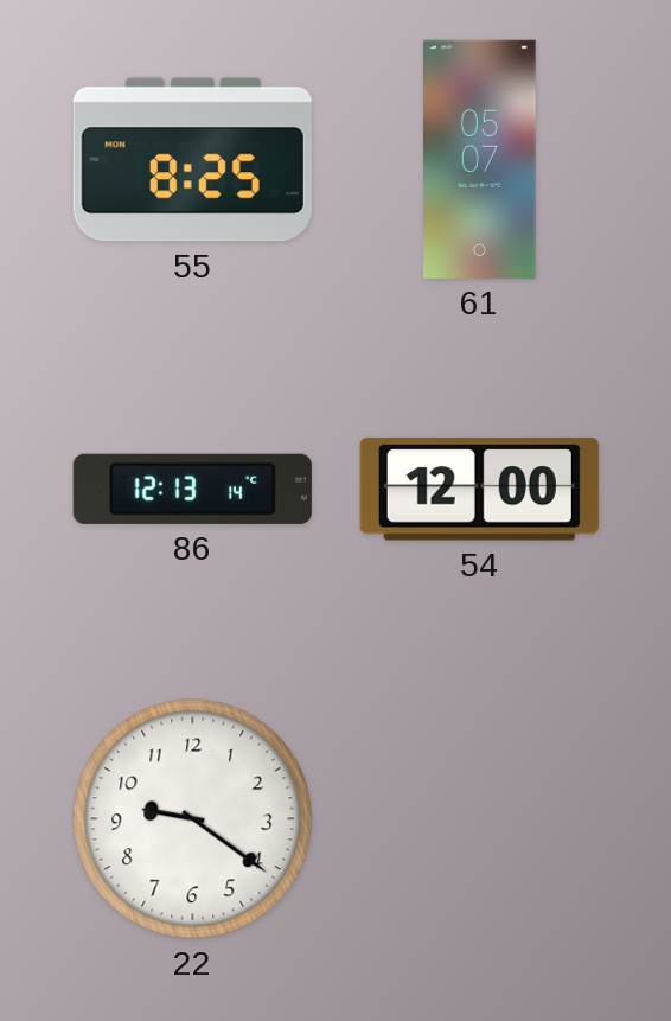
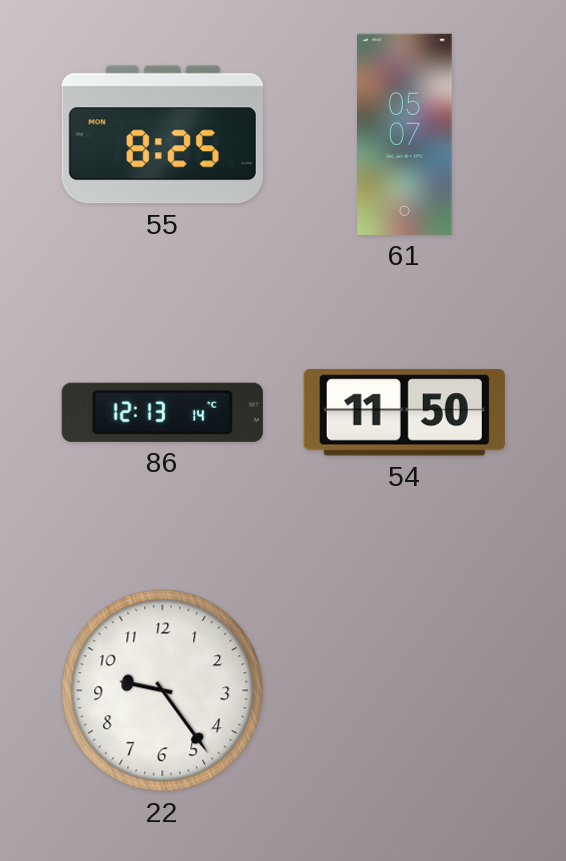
54: 12:00 -> 11:50 (404, 413)
22: 9:21 -> 9:24 (163, 691)
